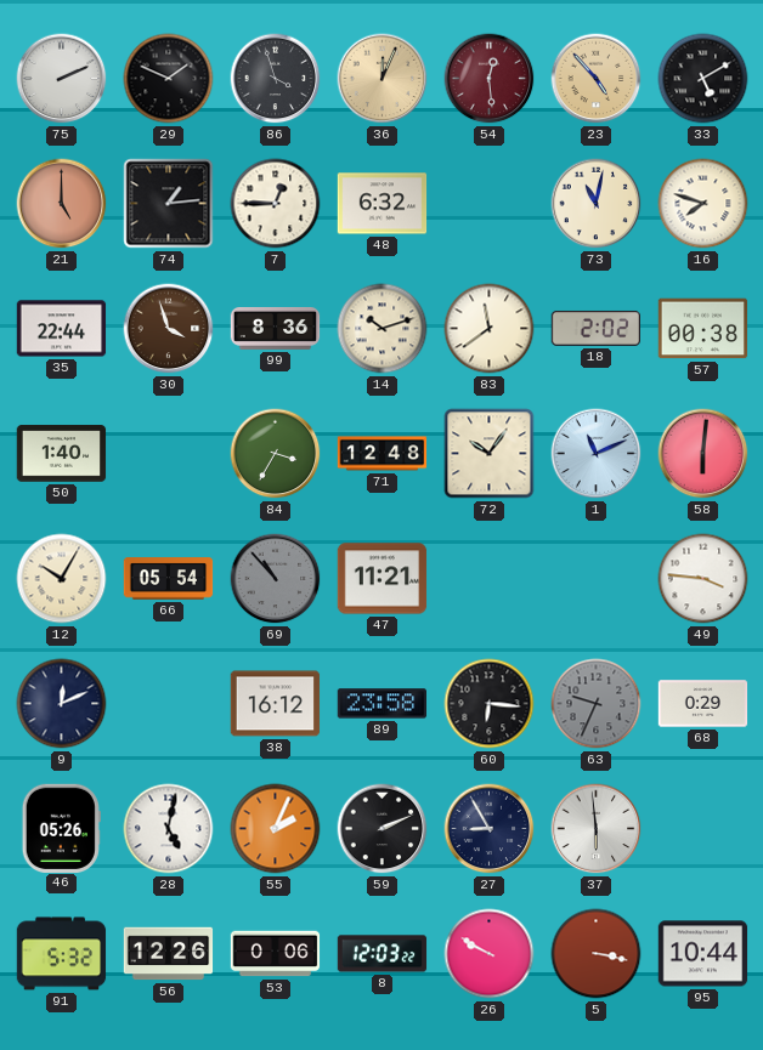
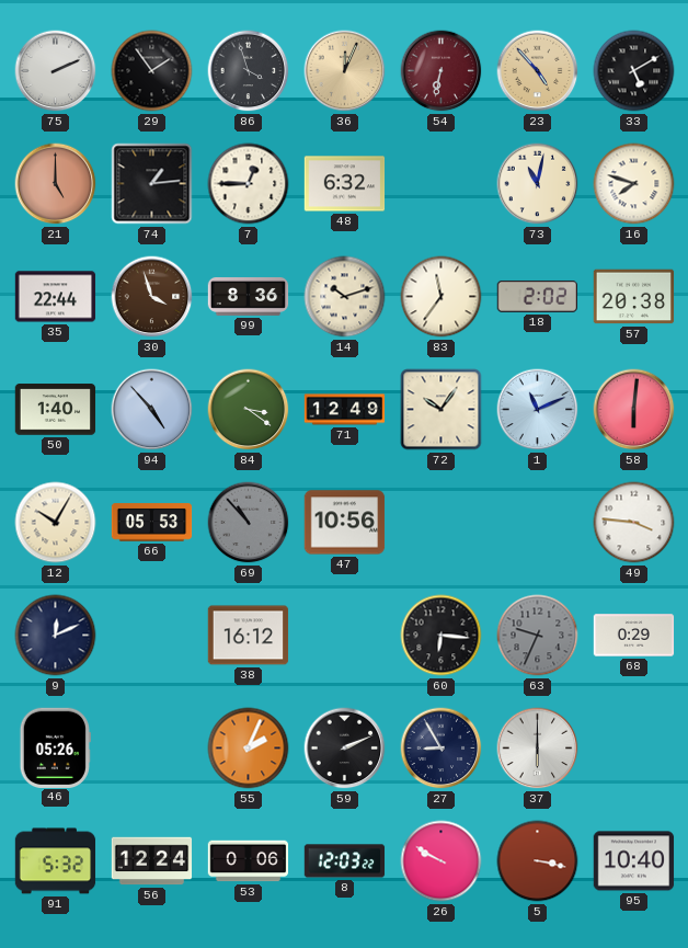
29: 1:49 -> 1:54 (152, 71)
54: 12:29 -> 6:32 (442, 71)
83: 11:39 -> 11:36 (442, 297)
57: 00:38 -> 20:38 (634, 297)
94: none -> 4:53 (152, 410)
84: 3:35 -> 3:21 (249, 410)
71: 12:48 -> 12:49 (345, 410)
66: 05:54 -> 05:53 (152, 523)
47: 11:21 -> 10:56 (345, 523)
89: 23:58 -> none (383, 704)
28: 5:02 -> none (169, 829)
37: 5:59 -> 6:00 (538, 749)
56: 12:26 -> 12:24 (152, 861)
95: 10:44 -> 10:40 (634, 861)
